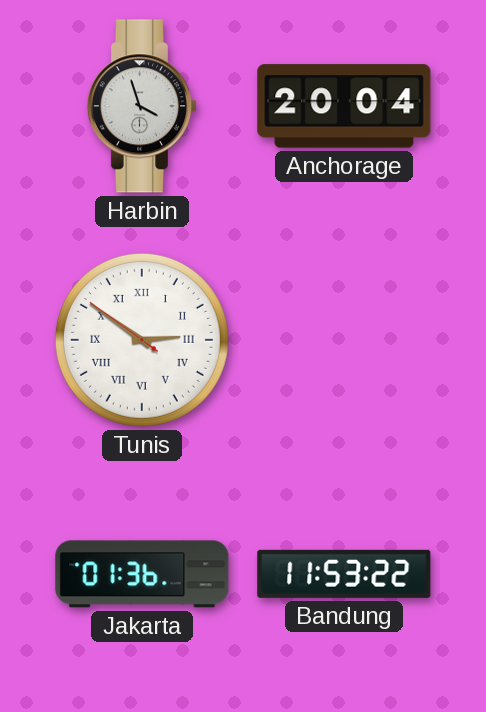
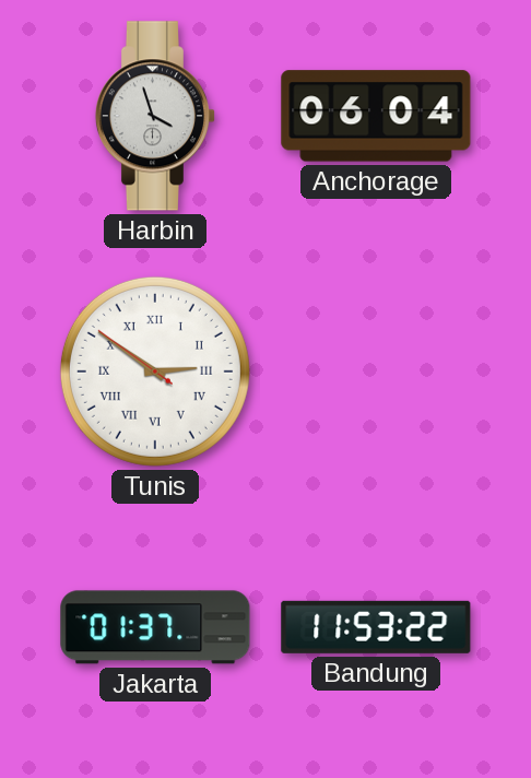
Anchorage: 20:04 -> 06:04 (376, 116)
Jakarta: 01:36 -> 01:37 (155, 627)
